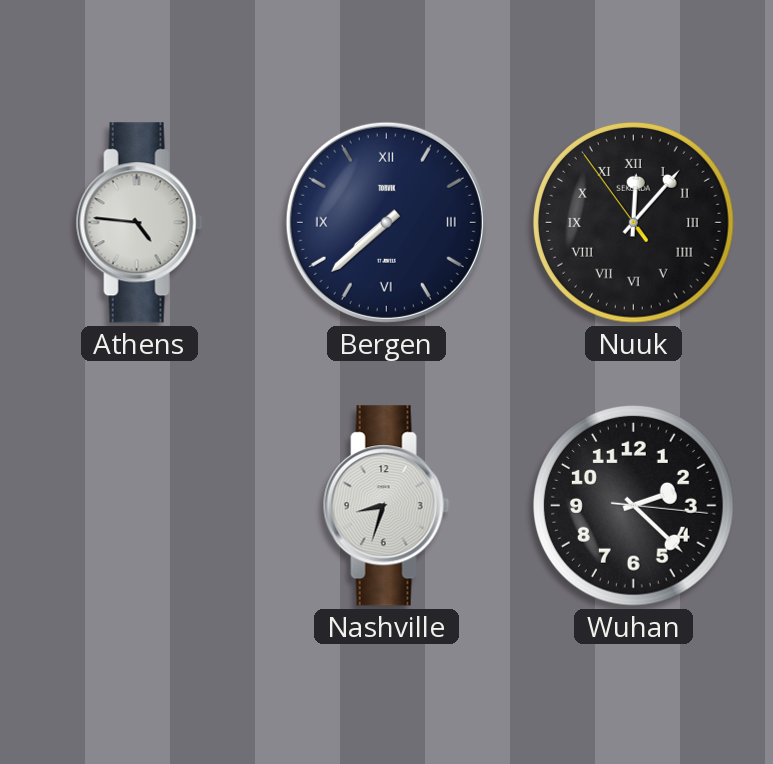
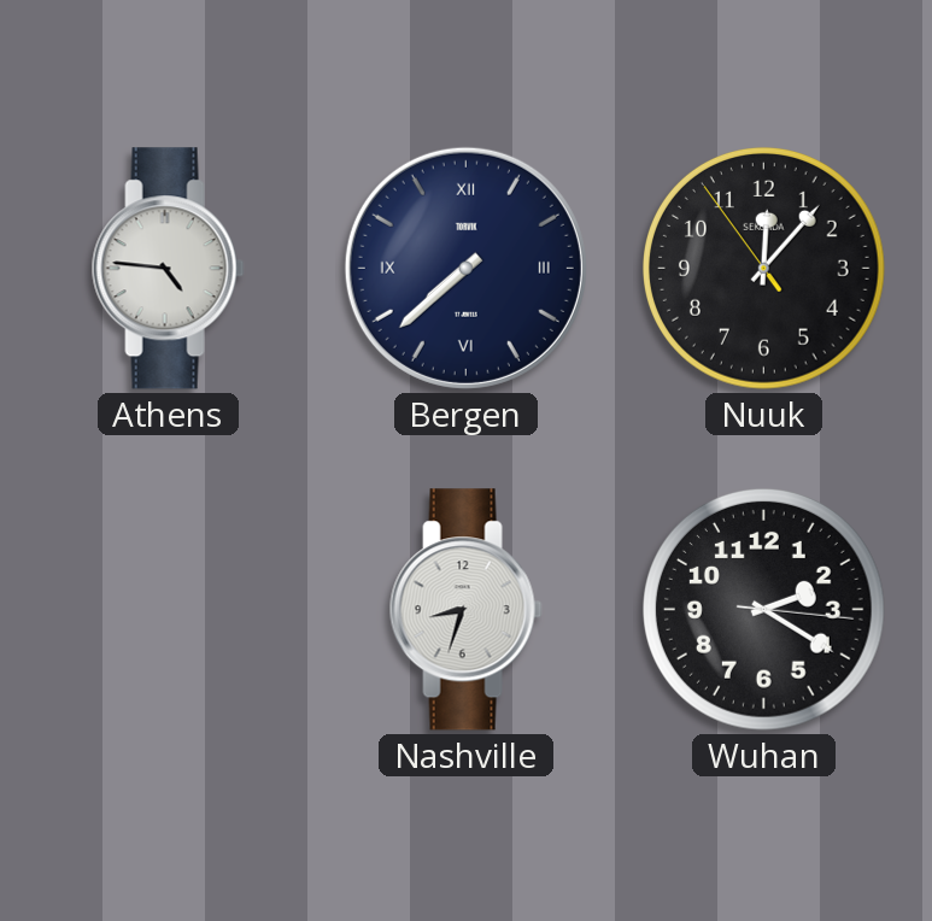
Nuuk numerals: Roman -> Arabic (764, 269)
Wuhan: 2:22 -> 2:20 (764, 610)
